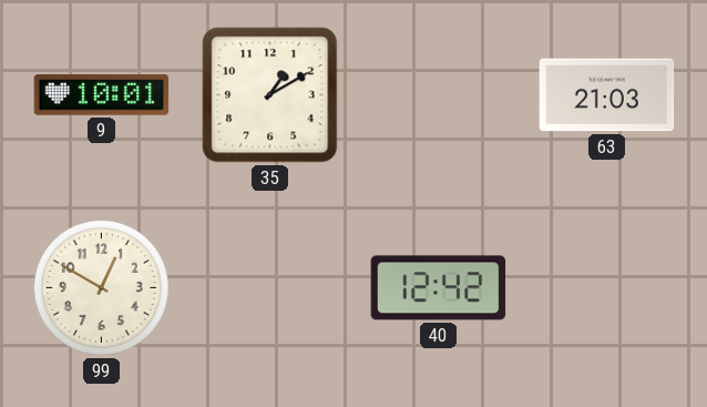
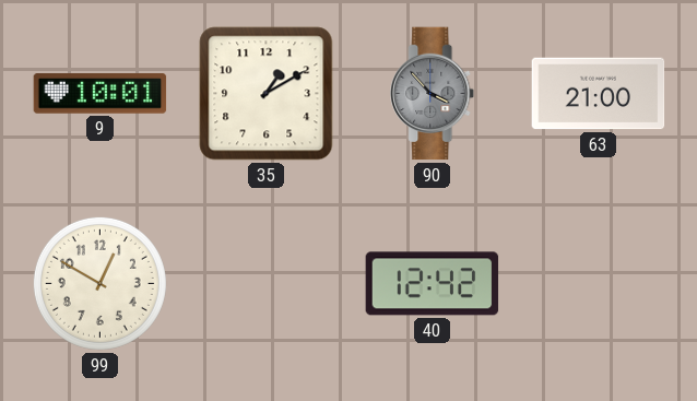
90: none -> 3:53 (433, 94)
63: 21:03 -> 21:00 (599, 94)
